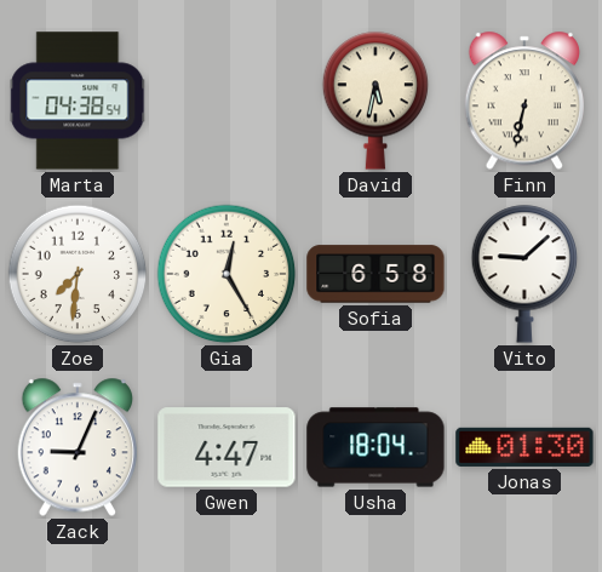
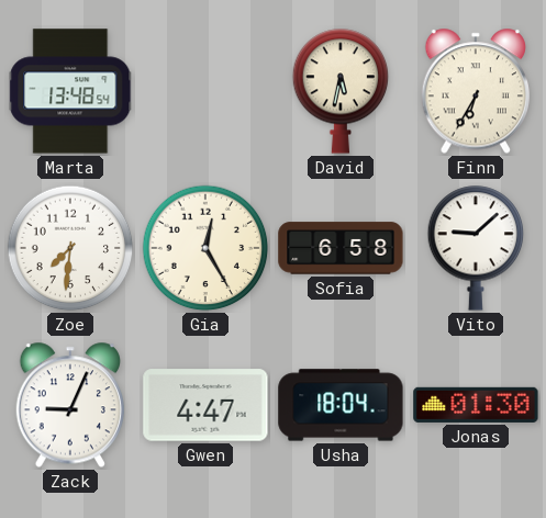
Marta: 04:38 -> 13:48 (70, 91)
Finn: 6:32 -> 6:35 (475, 91)
